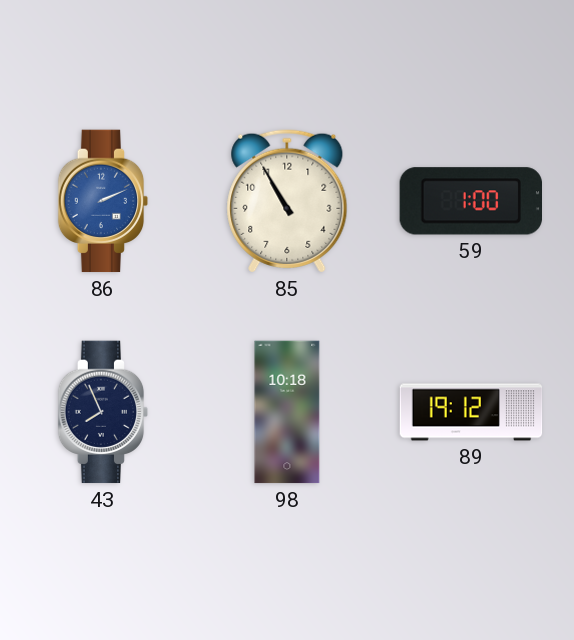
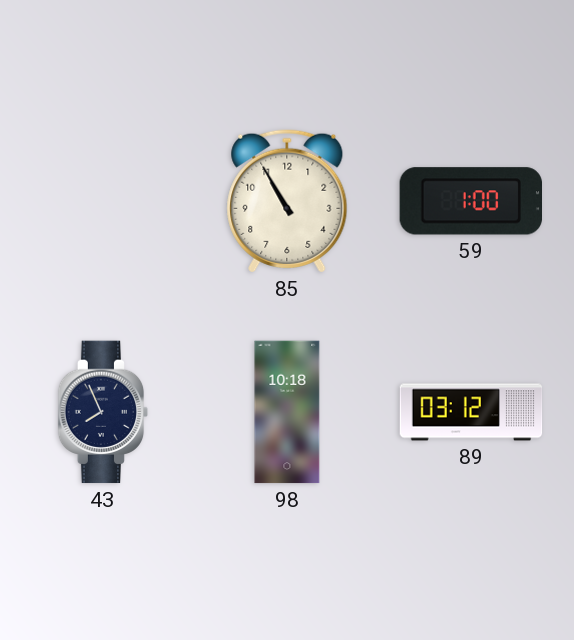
86: 2:11 -> none (103, 201)
89: 19:12 -> 03:12 (471, 412)
